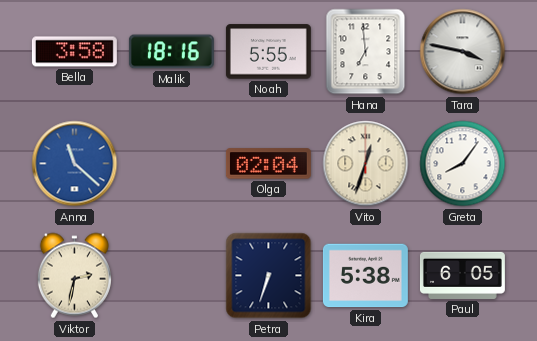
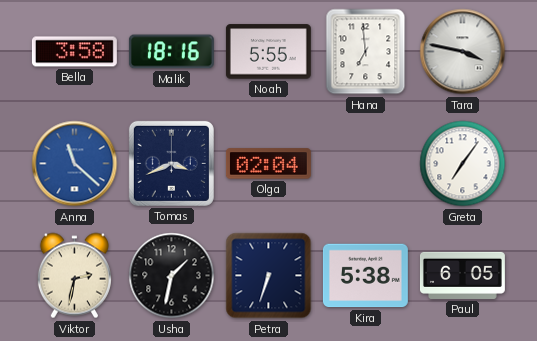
Tomas: none -> 3:41 (171, 163)
Vito: 12:33 -> none (366, 164)
Greta: 8:06 -> 7:06 (463, 164)
Usha: none -> 1:32 (172, 276)
